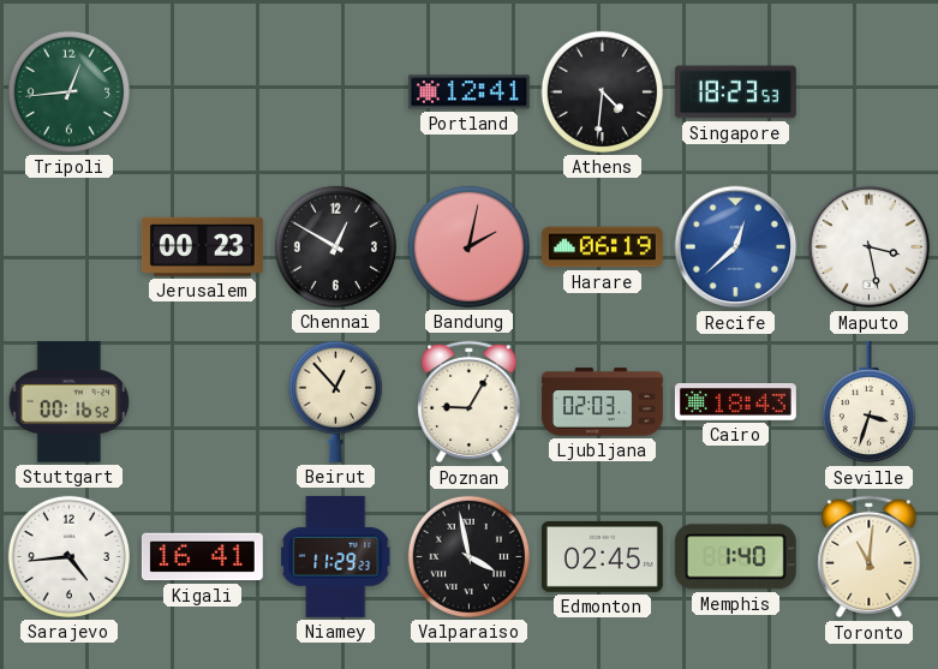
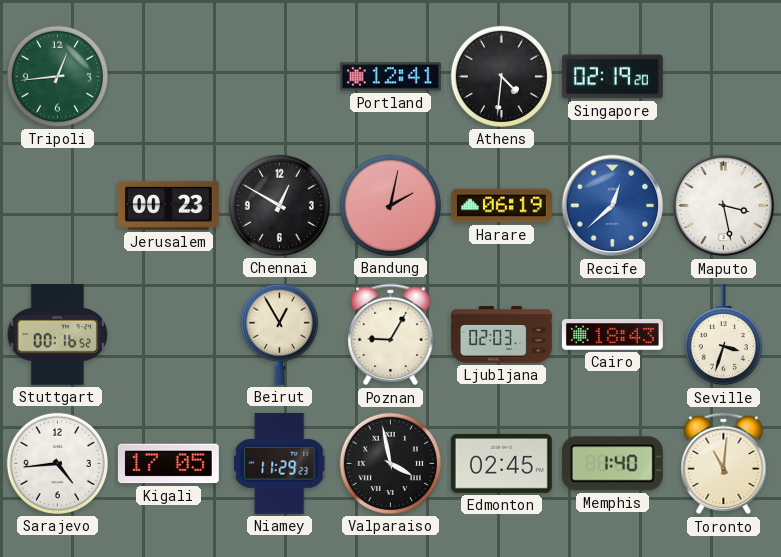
Singapore: 18:23 -> 02:19 (612, 77)
Beirut: 12:53 -> 12:55 (279, 334)
Kigali: 16:41 -> 17:05 (168, 464)
